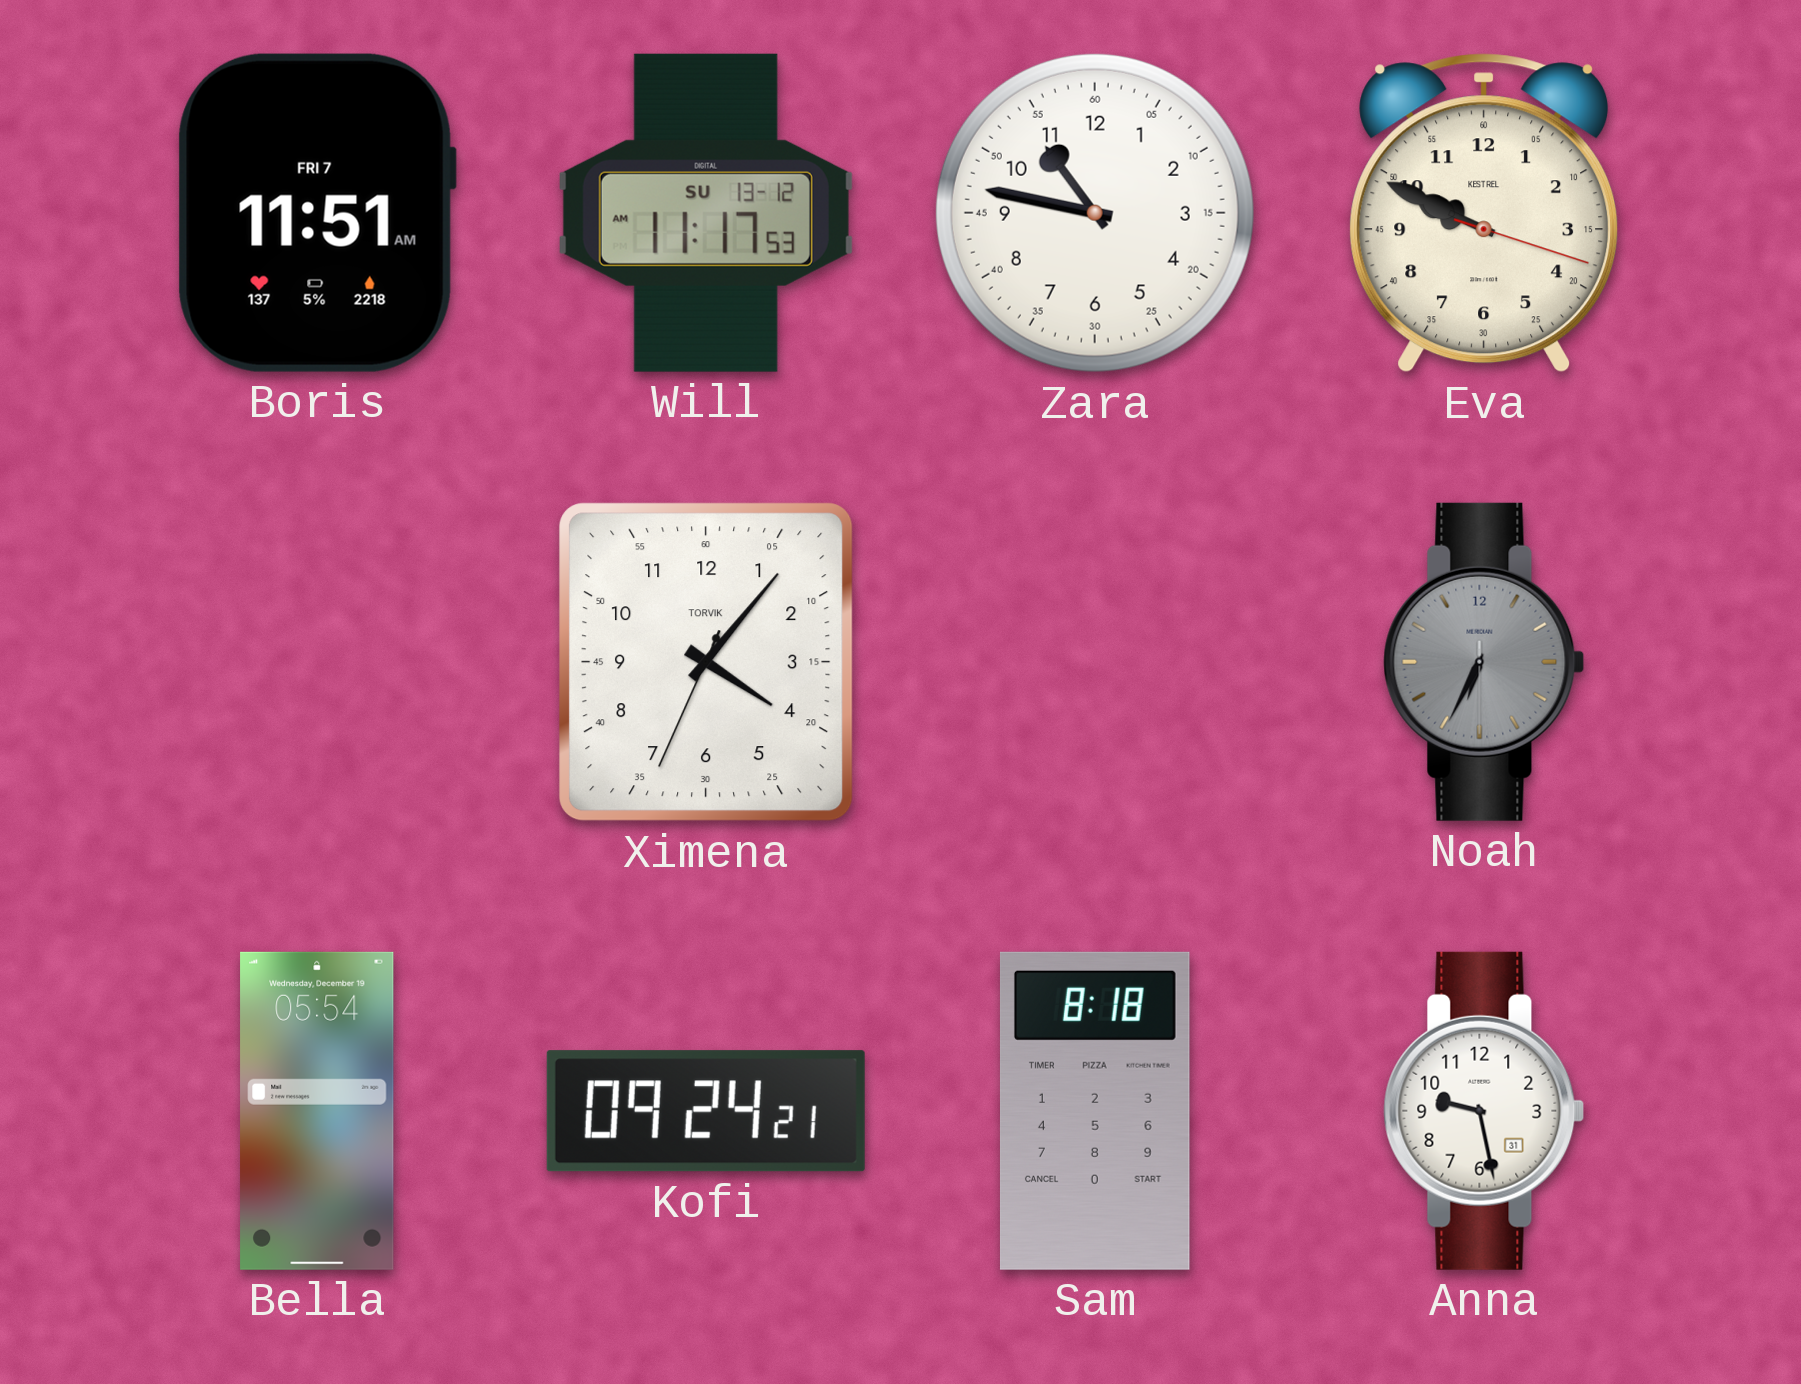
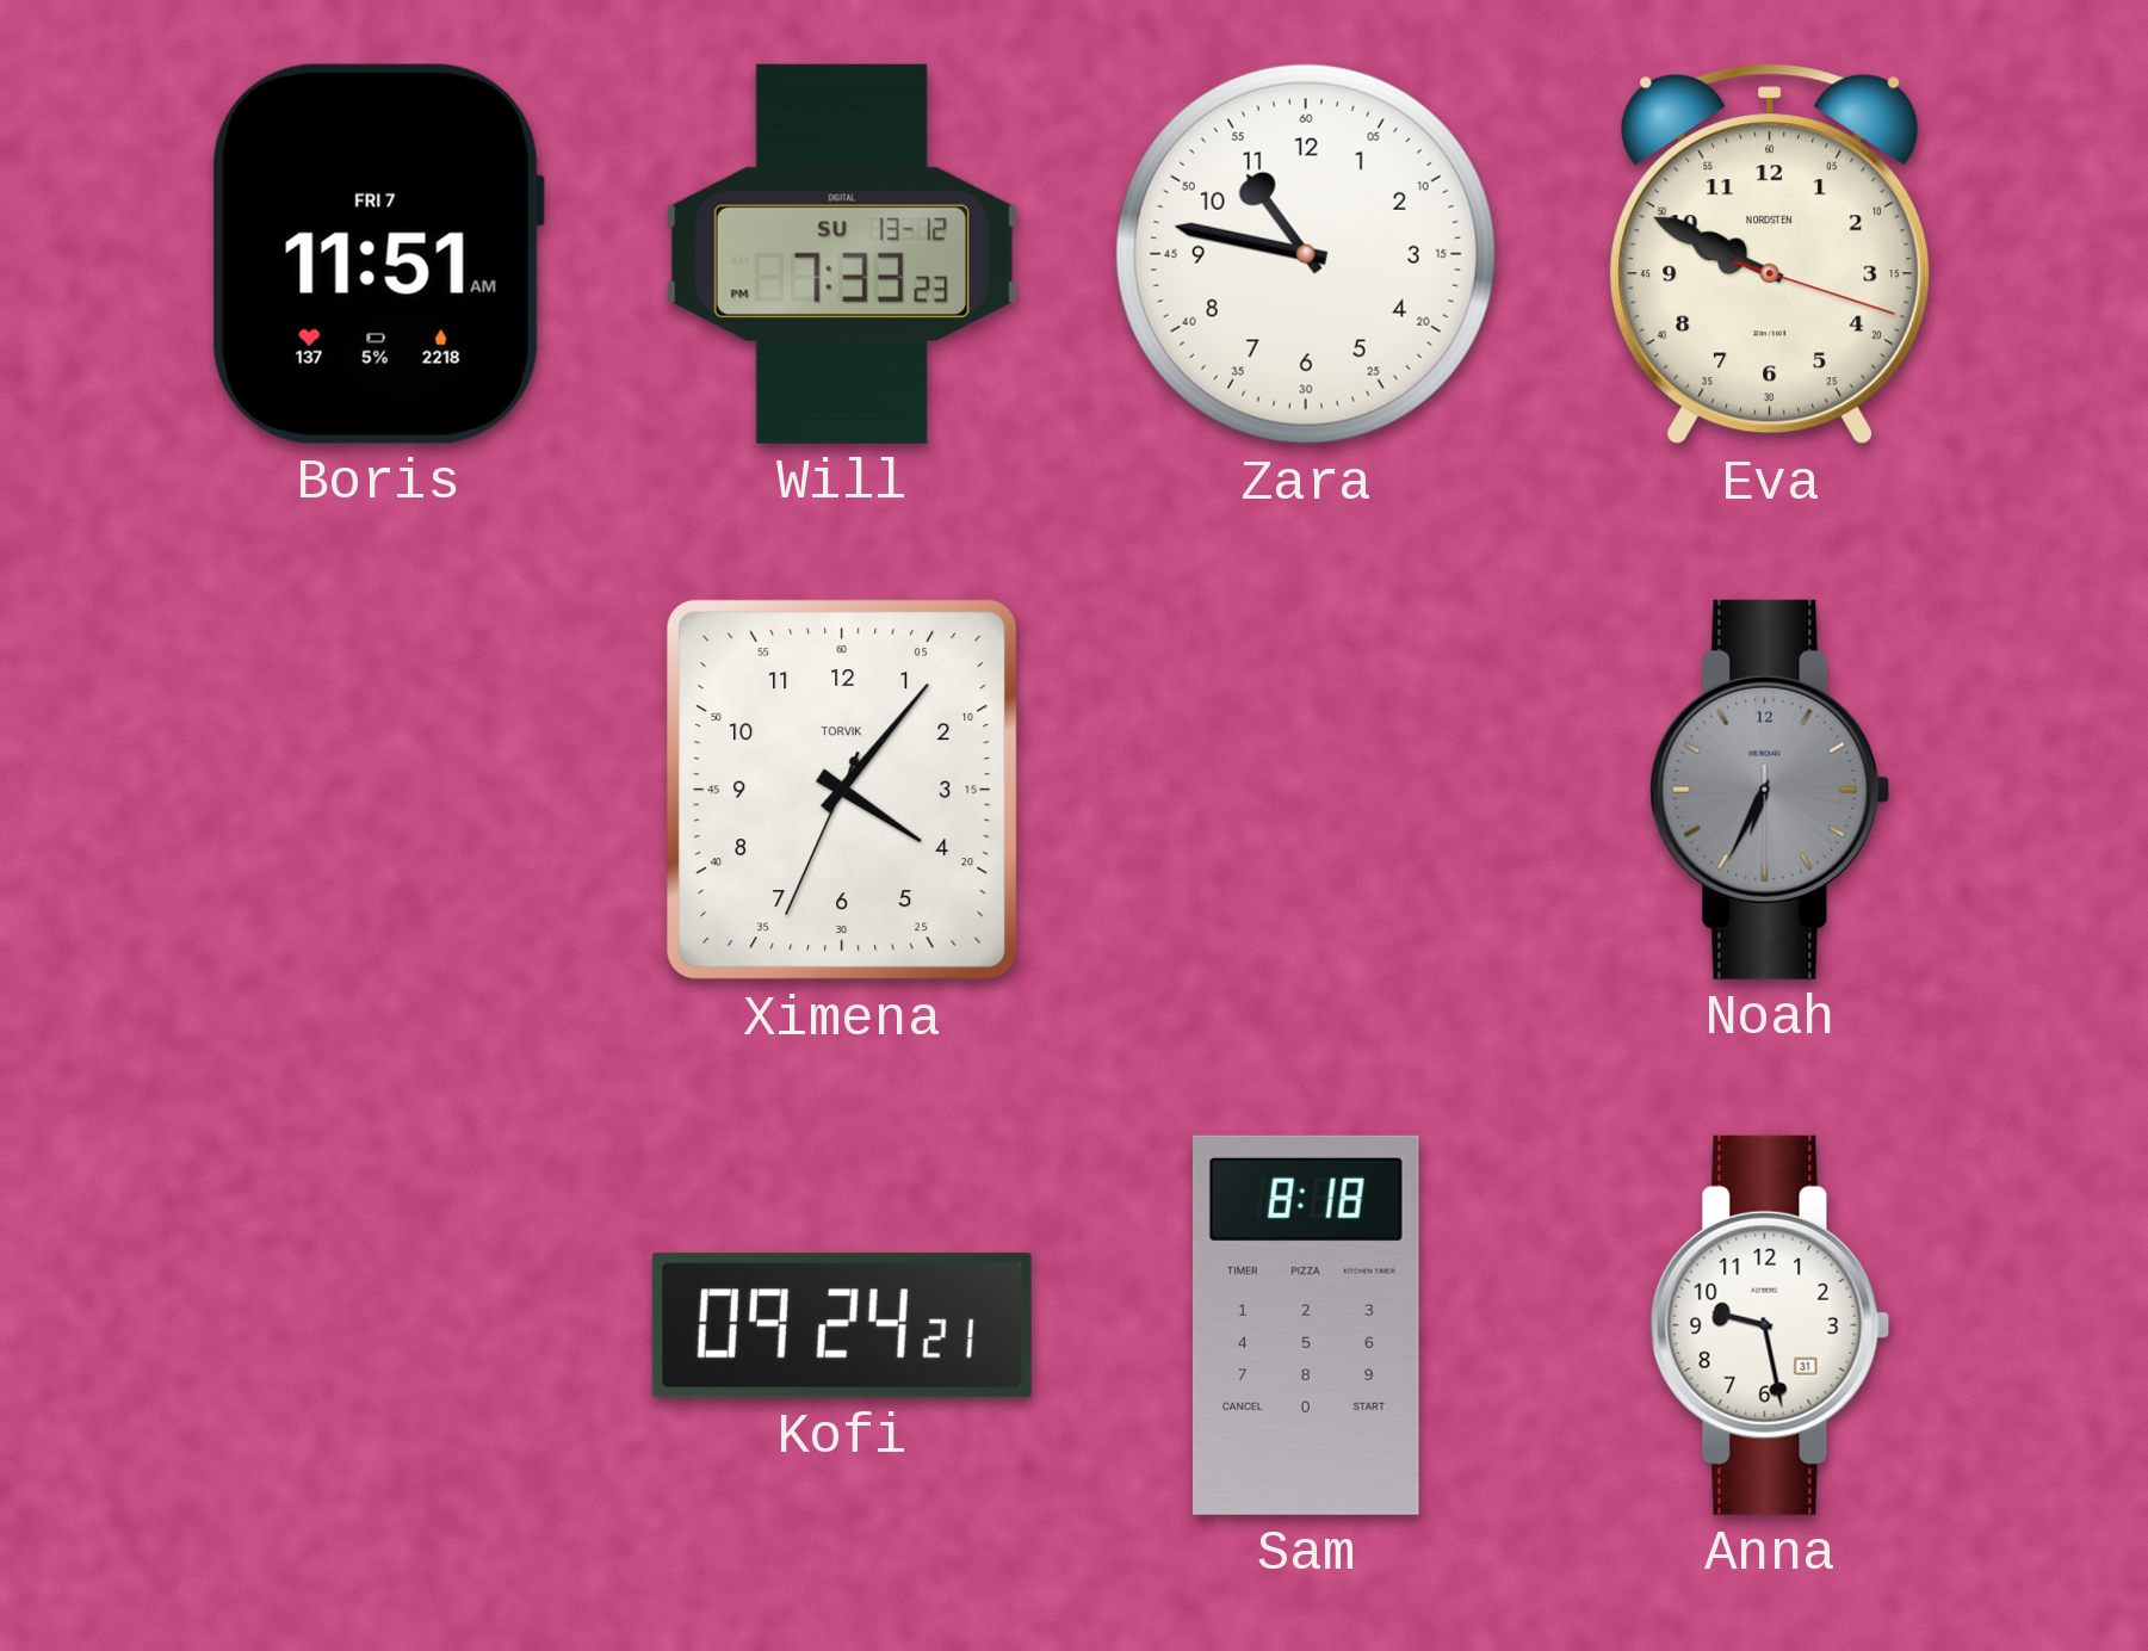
Will: 11:17 -> 7:33 (842, 254)
Eva brand: KESTREL -> NORDSTEN (1770, 254)
Bella: 05:54 -> none (317, 1111)
